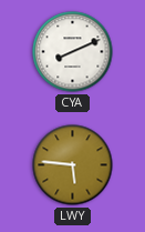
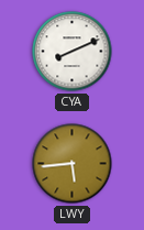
LWY: 5:46 -> 5:44 (73, 164)
